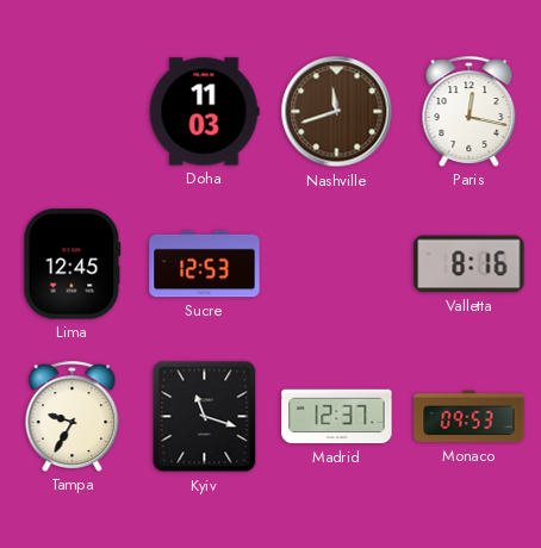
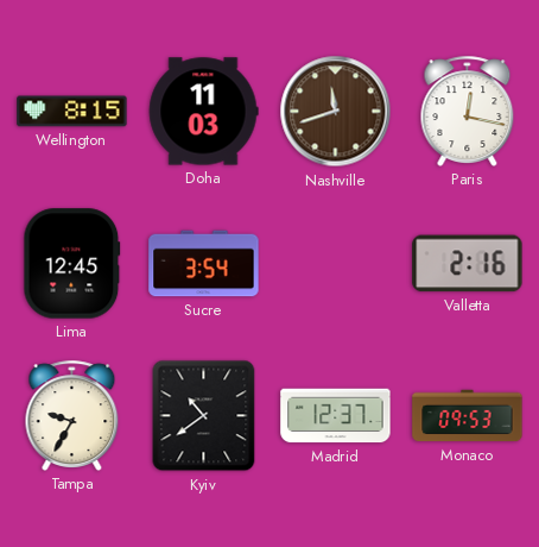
Wellington: none -> 8:15 (72, 112)
Sucre: 12:53 -> 3:54 (204, 264)
Valletta: 8:16 -> 2:16 (468, 264)
Kyiv: 11:18 -> 10:39 (204, 416)
